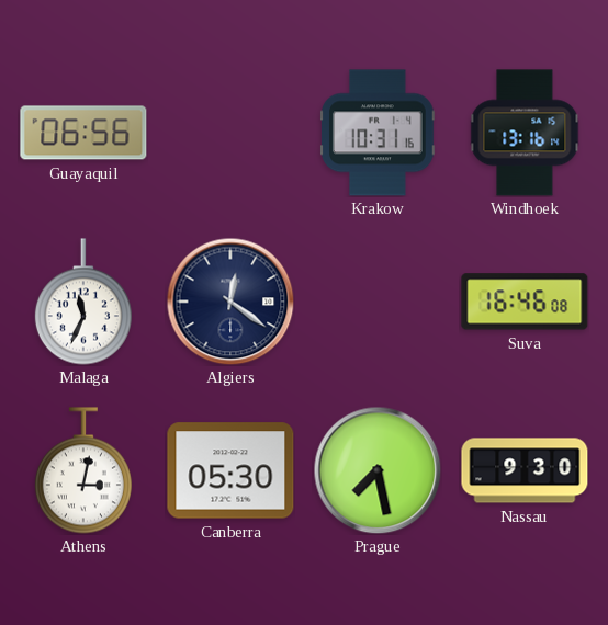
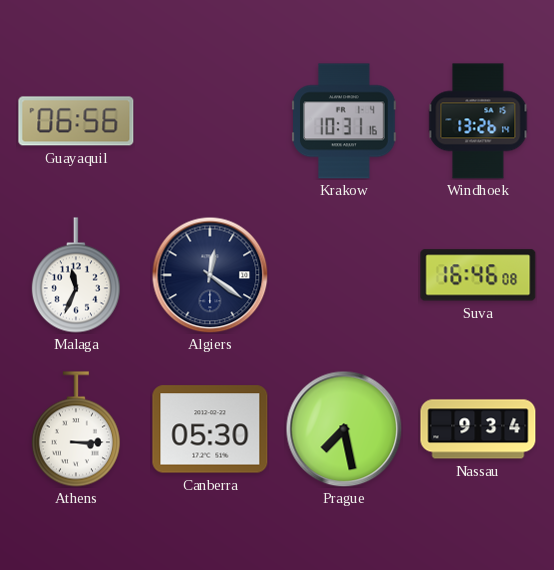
Windhoek: 13:16 -> 13:26 (478, 121)
Athens: 3:02 -> 3:15 (76, 429)
Nassau: 9:30 -> 9:34 (478, 429)
